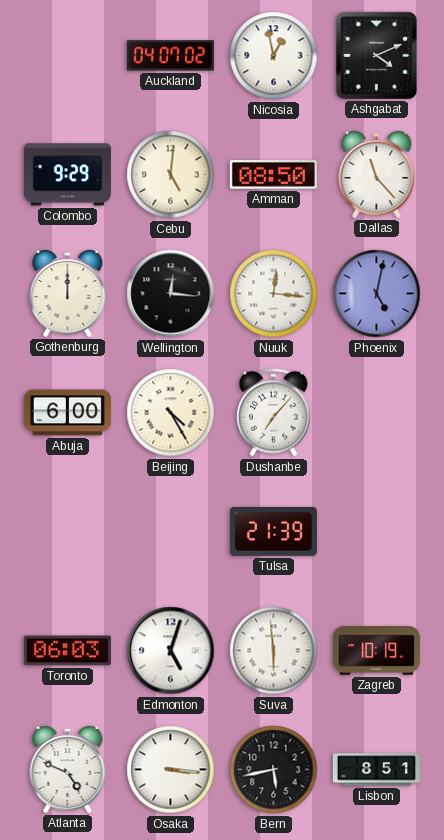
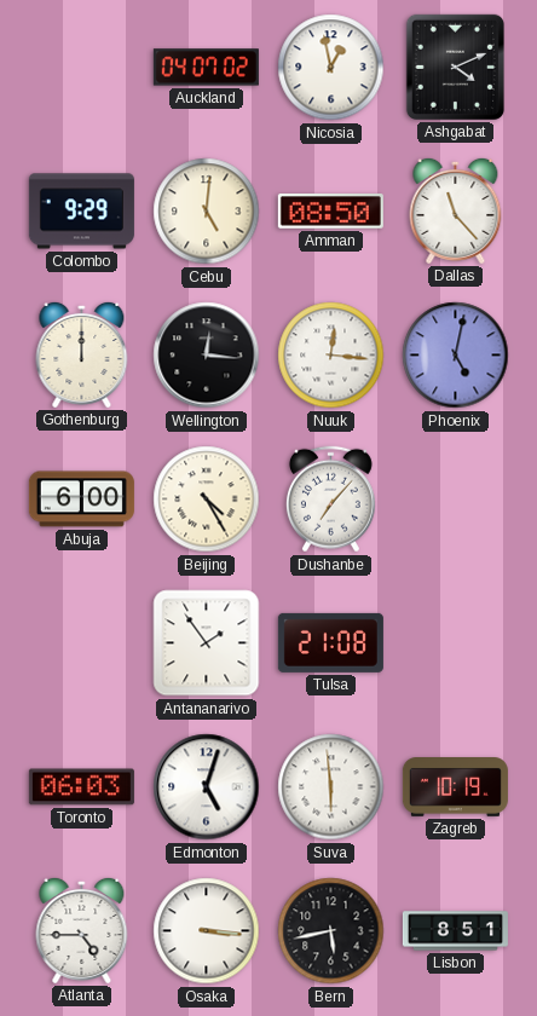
Antananarivo: none -> 1:54 (207, 643)
Tulsa: 21:39 -> 21:08 (330, 642)
Atlanta: 4:49 -> 4:45 (82, 930)
